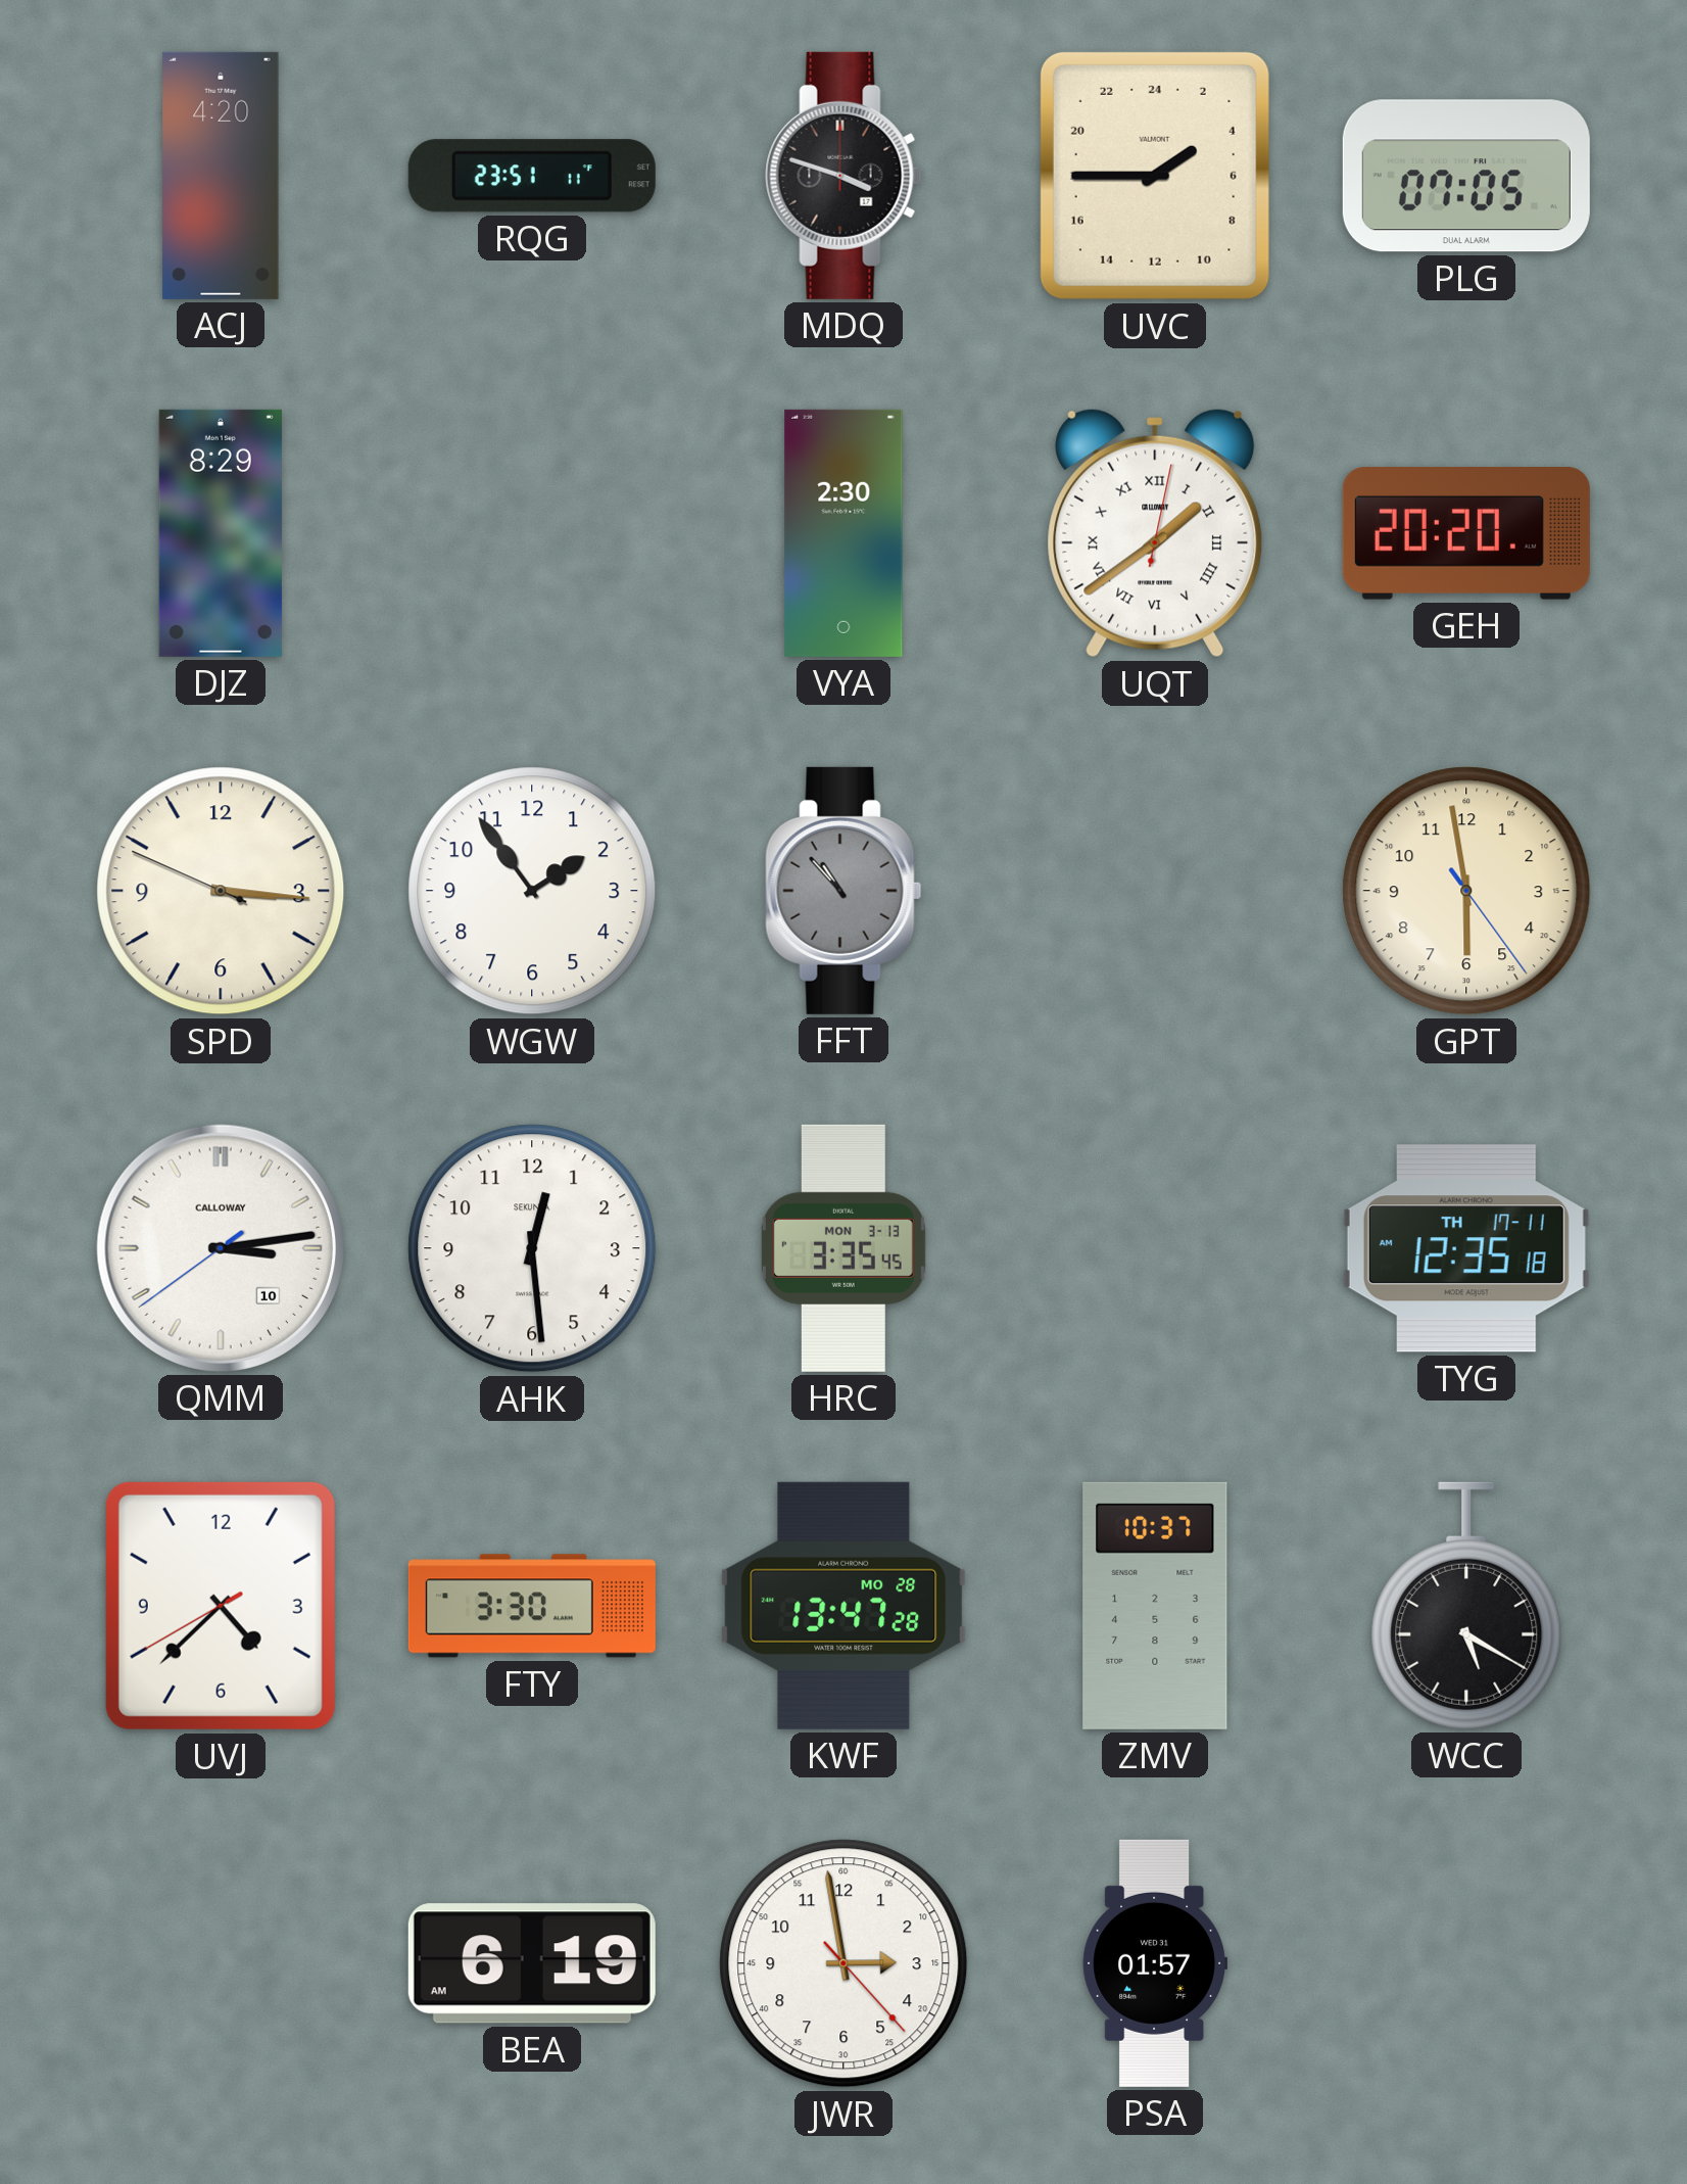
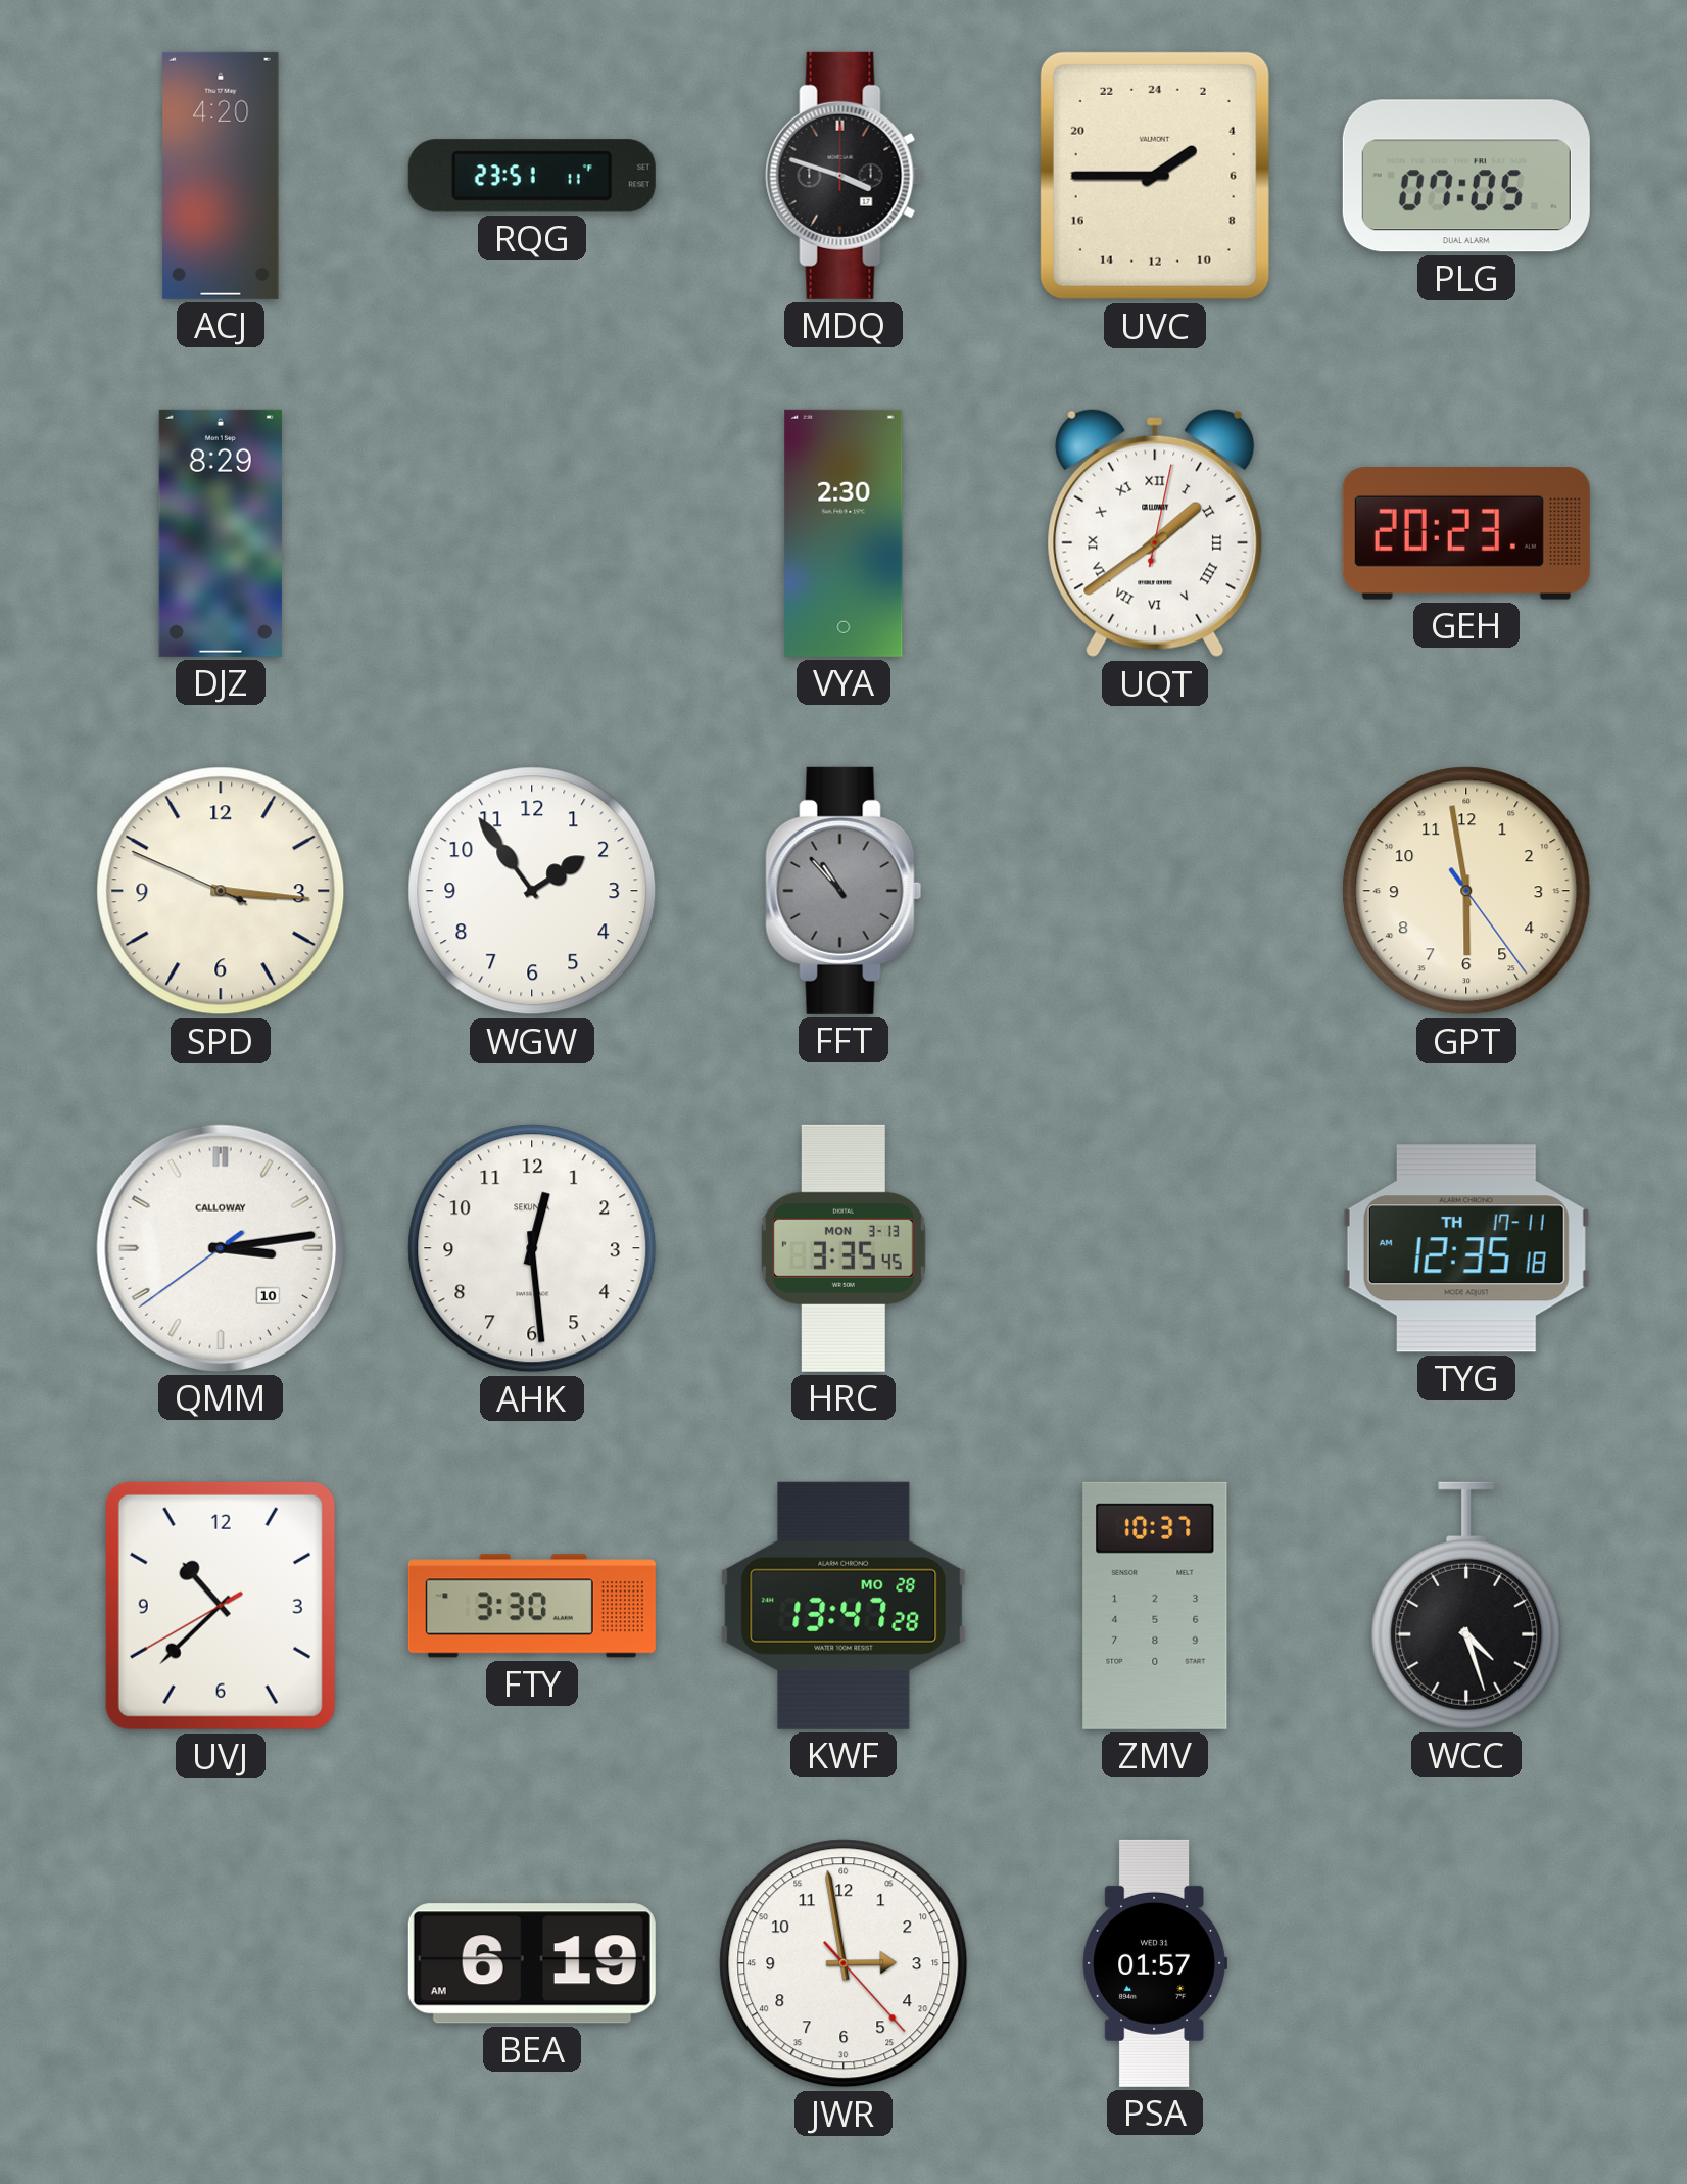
GEH: 20:20 -> 20:23 (1466, 533)
UVJ: 4:37 -> 10:37 (221, 1606)
WCC: 5:20 -> 4:27 (1466, 1606)
